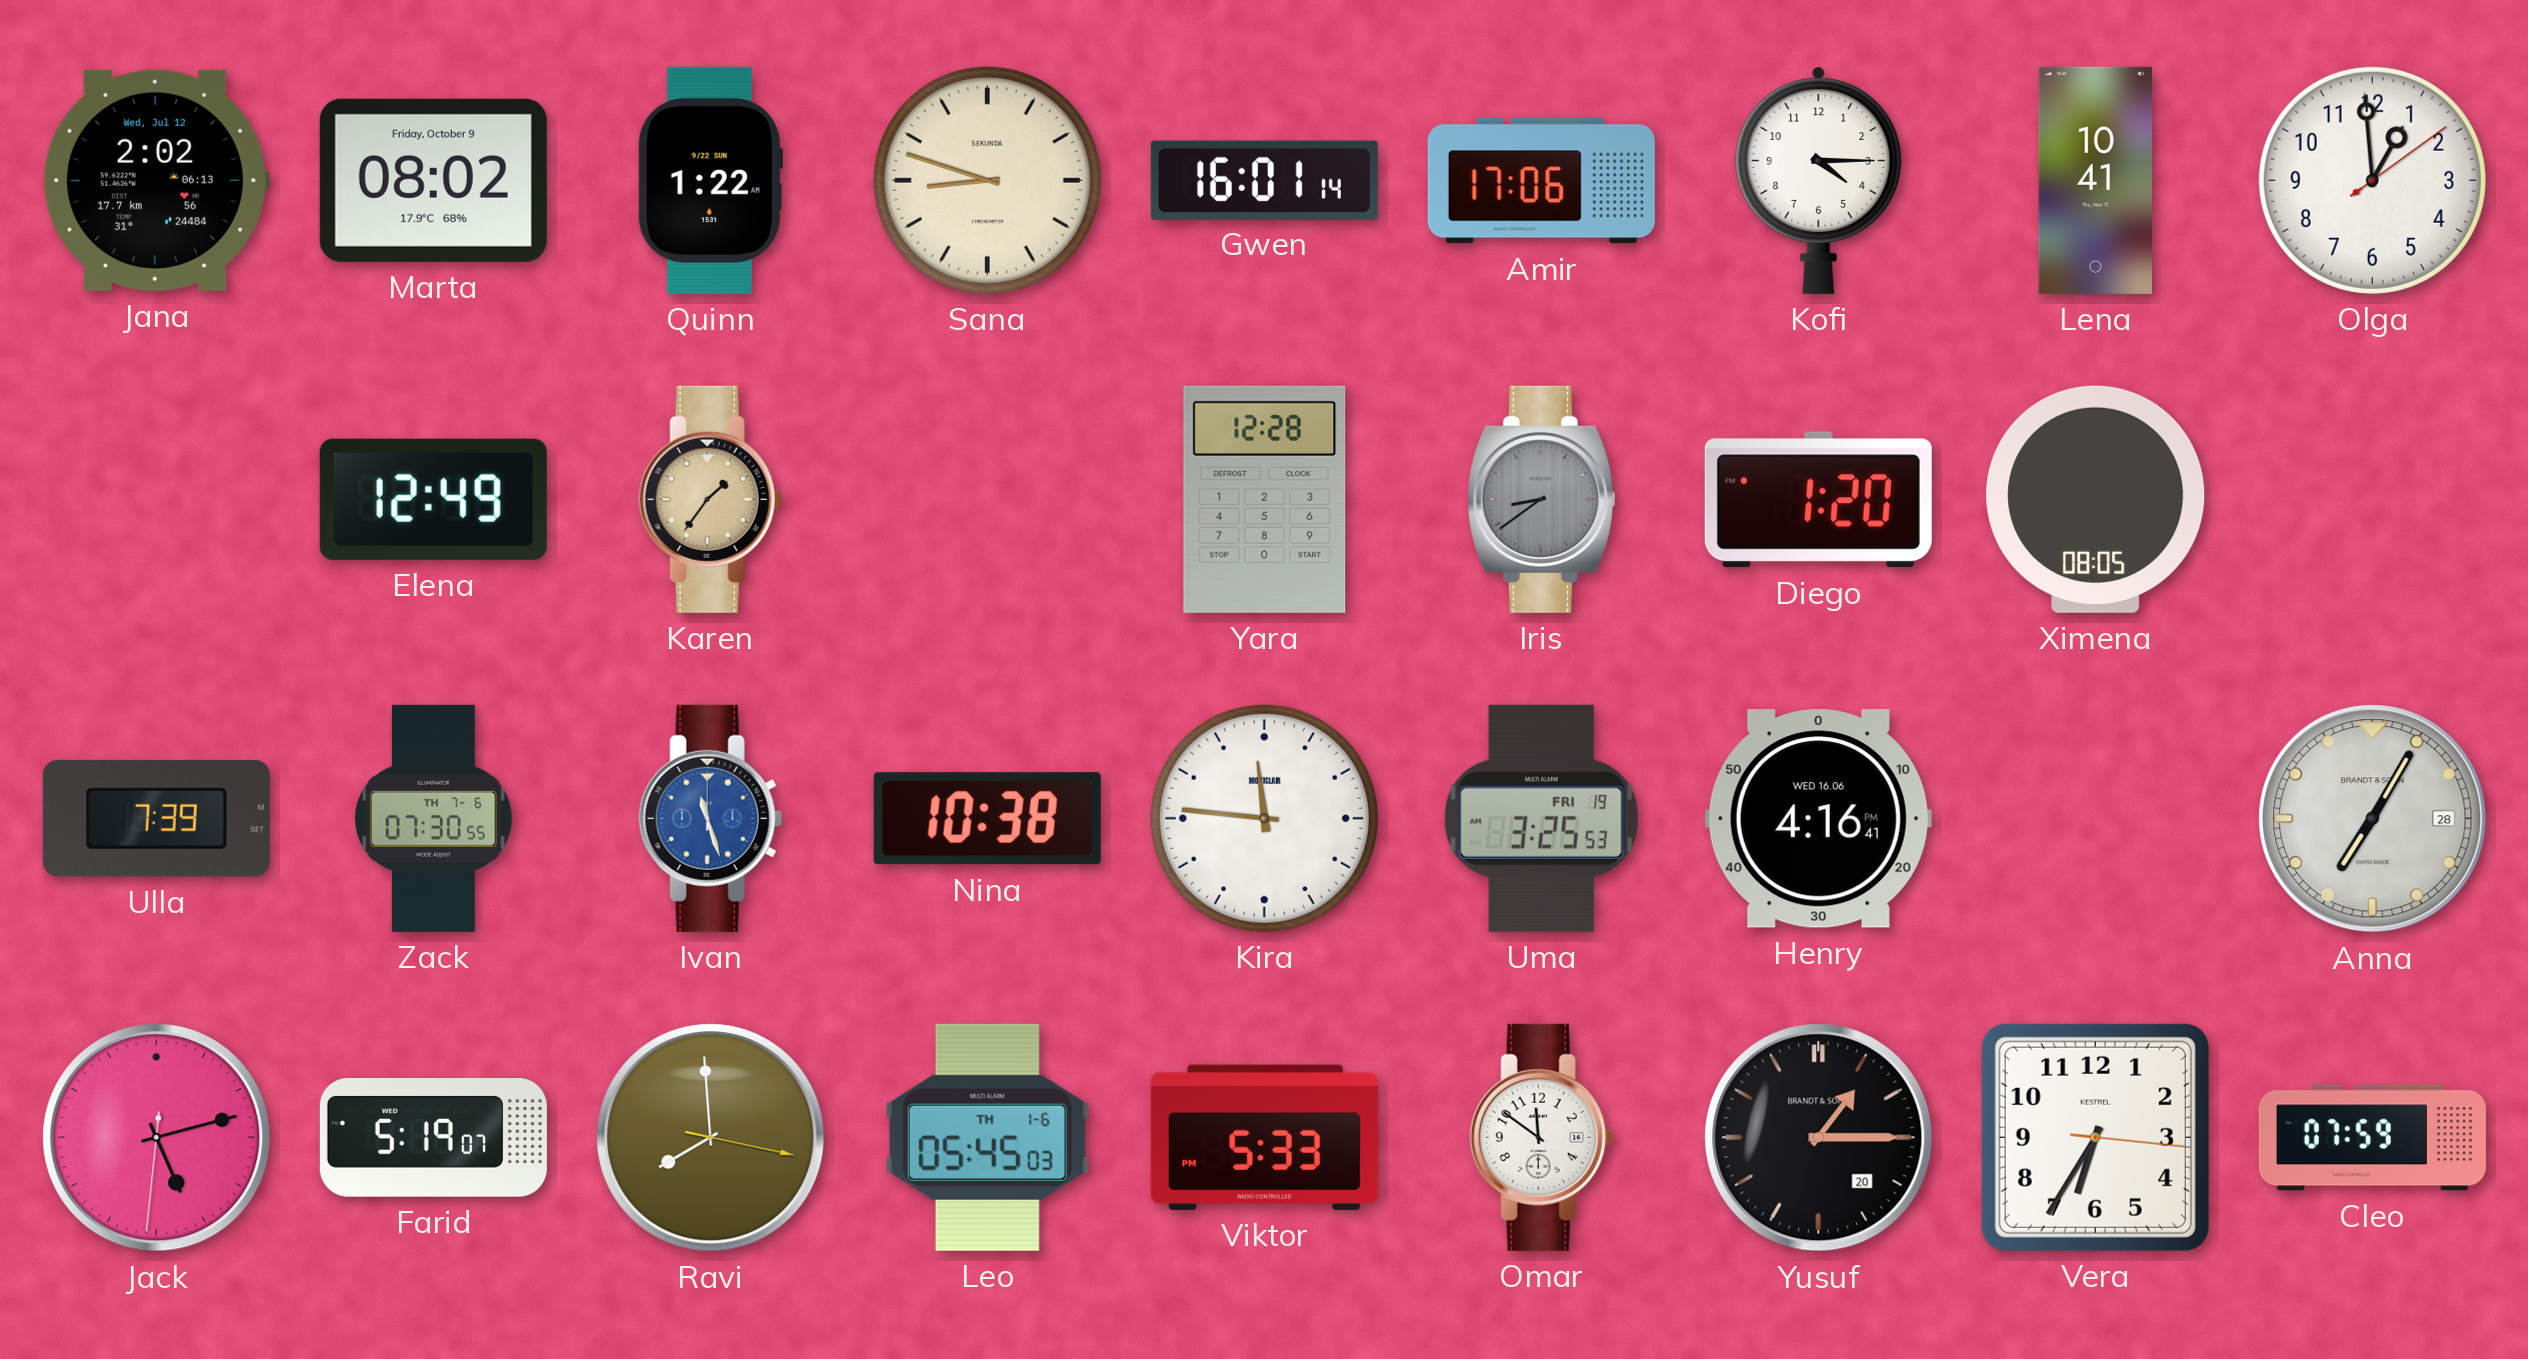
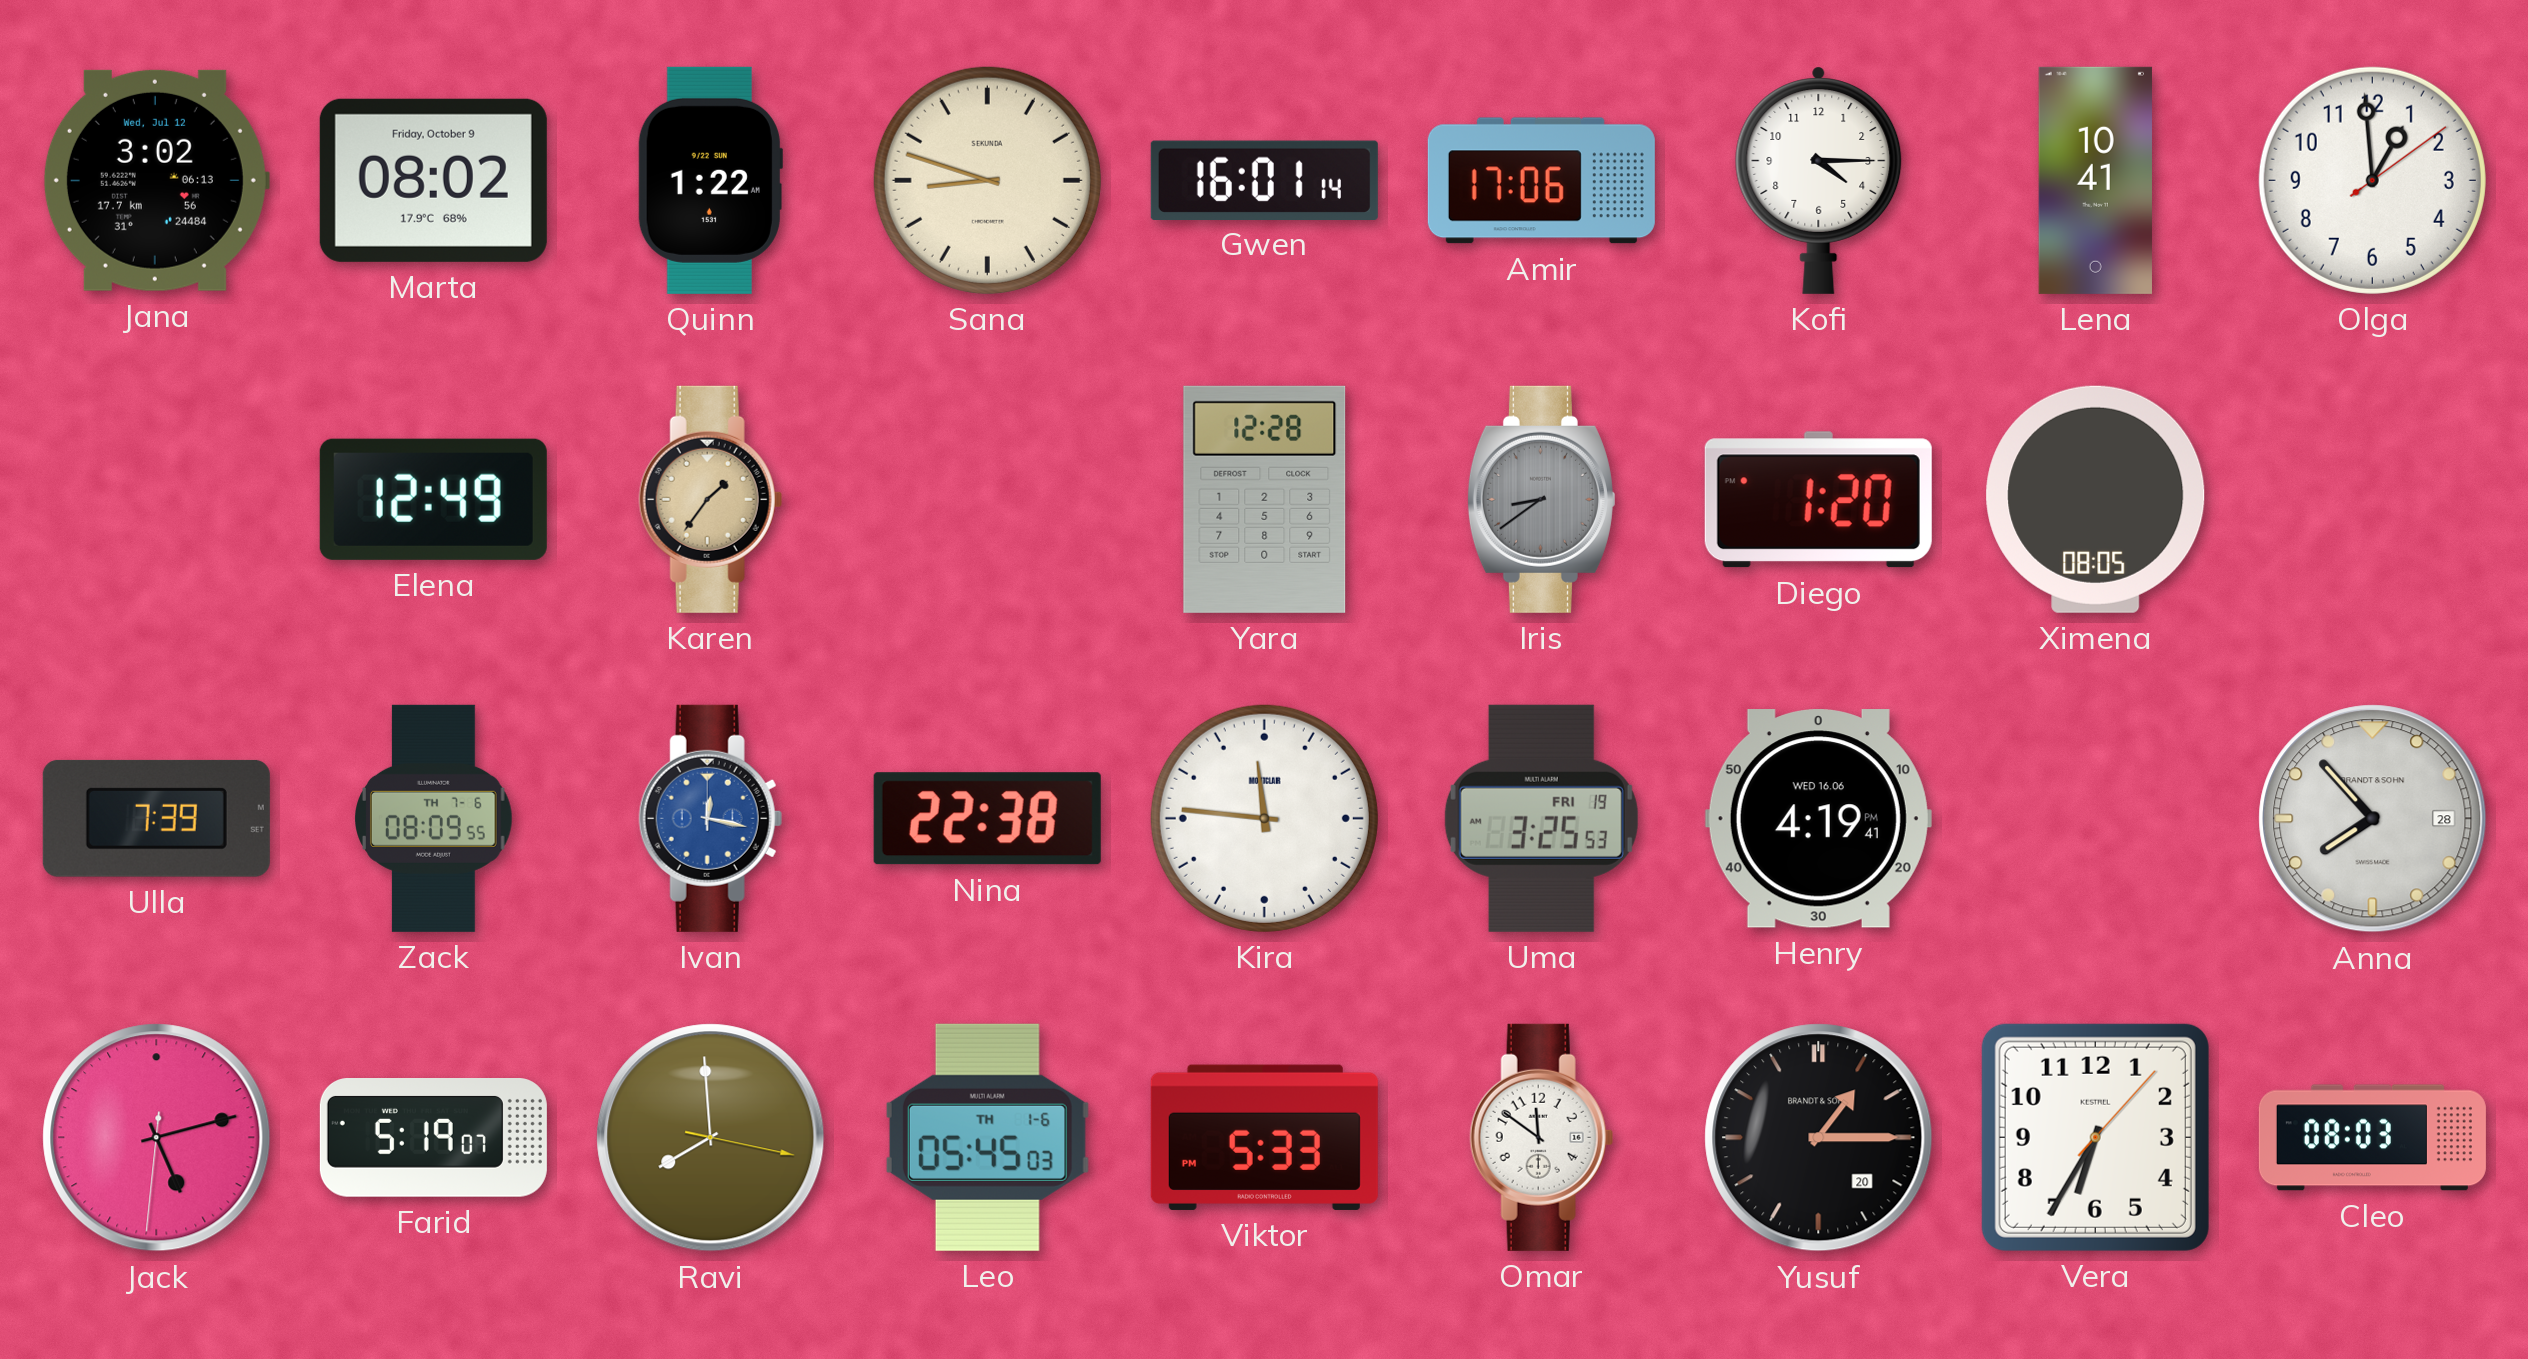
Jana: 2:02 -> 3:02 (156, 180)
Zack: 07:30 -> 08:09 (434, 818)
Ivan: 11:27 -> 12:17 (710, 818)
Nina: 10:38 -> 22:38 (987, 819)
Henry: 4:16 -> 4:19 (1818, 819)
Anna: 7:05 -> 7:53 (2373, 819)
Vera: 6:35:16 -> 6:35:07 (2095, 1137)
Cleo: 07:59 -> 08:03 (2372, 1138)
